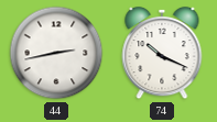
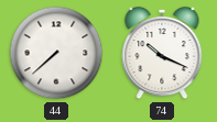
44: 2:43 -> 7:38 (56, 53)
